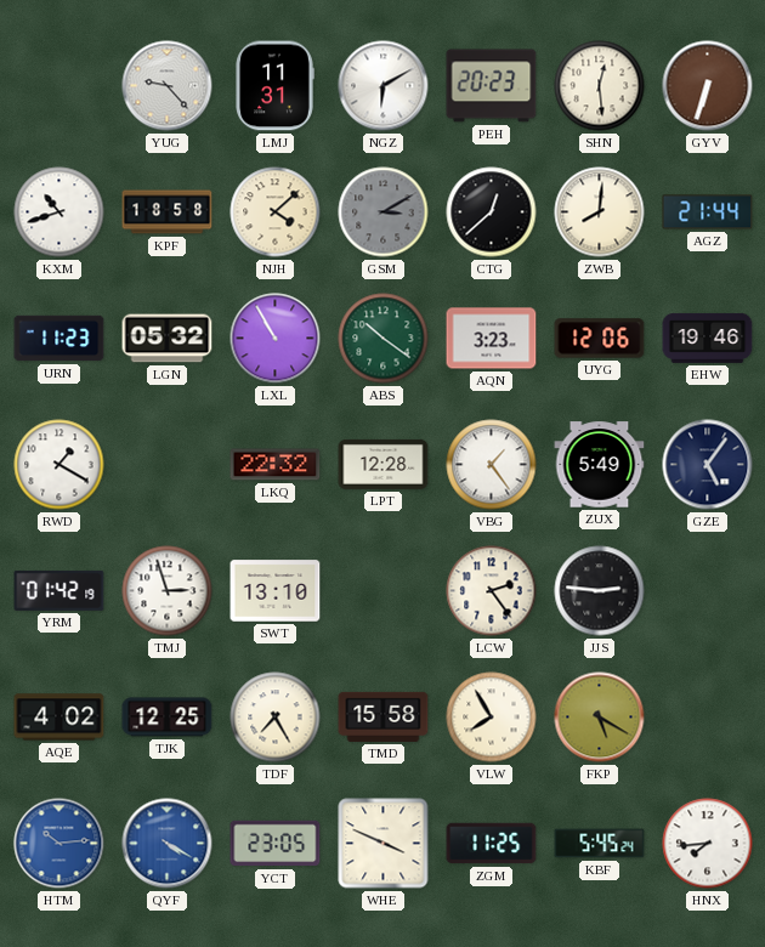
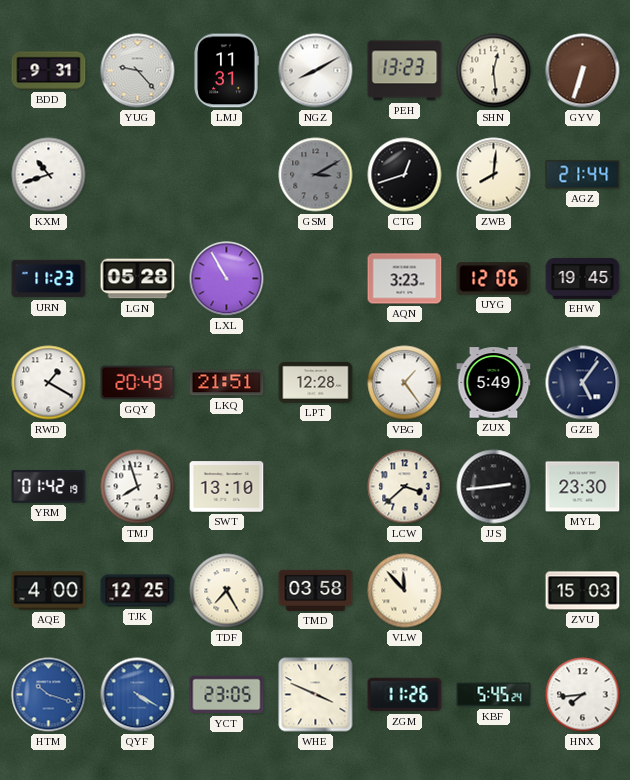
BDD: none -> 9:31 (49, 71)
NGZ: 6:10 -> 8:10 (316, 71)
PEH: 20:23 -> 13:23 (405, 71)
KPF: 18:58 -> none (168, 212)
NJH: 4:08 -> none (276, 212)
CTG: 12:38 -> 12:42 (405, 175)
LGN: 05:32 -> 05:28 (138, 279)
ABS: 10:21 -> none (384, 339)
EHW: 19:46 -> 19:45 (583, 278)
GQY: none -> 20:49 (138, 383)
LKQ: 22:32 -> 21:51 (227, 383)
TMJ: 2:57 -> 7:57 (138, 487)
LCW: 2:24 -> 3:38 (405, 487)
JJS: 2:46 -> 2:44 (494, 487)
MYL: none -> 23:30 (583, 487)
AQE: 4:02 -> 4:00 (49, 591)
TMD: 15:58 -> 03:58 (316, 590)
VLW: 7:55 -> 11:53 (405, 591)
FKP: 5:20 -> none (600, 718)
ZVU: none -> 15:03 (583, 591)
HTM: 10:14 -> 10:18 (49, 695)
ZGM: 11:25 -> 11:26 (405, 695)
